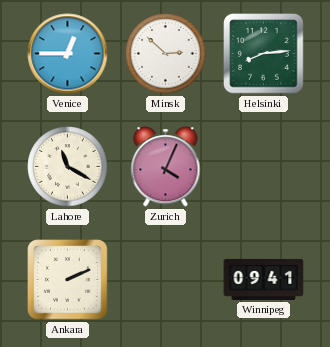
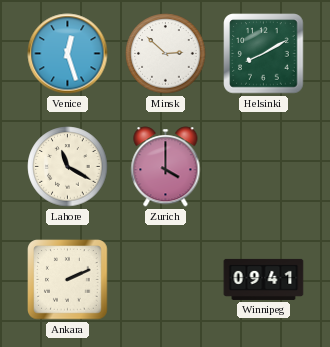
Venice: 12:45 -> 12:27 (68, 54)
Helsinki: 8:14 -> 8:10 (264, 54)
Zurich: 4:04 -> 4:00 (166, 167)
